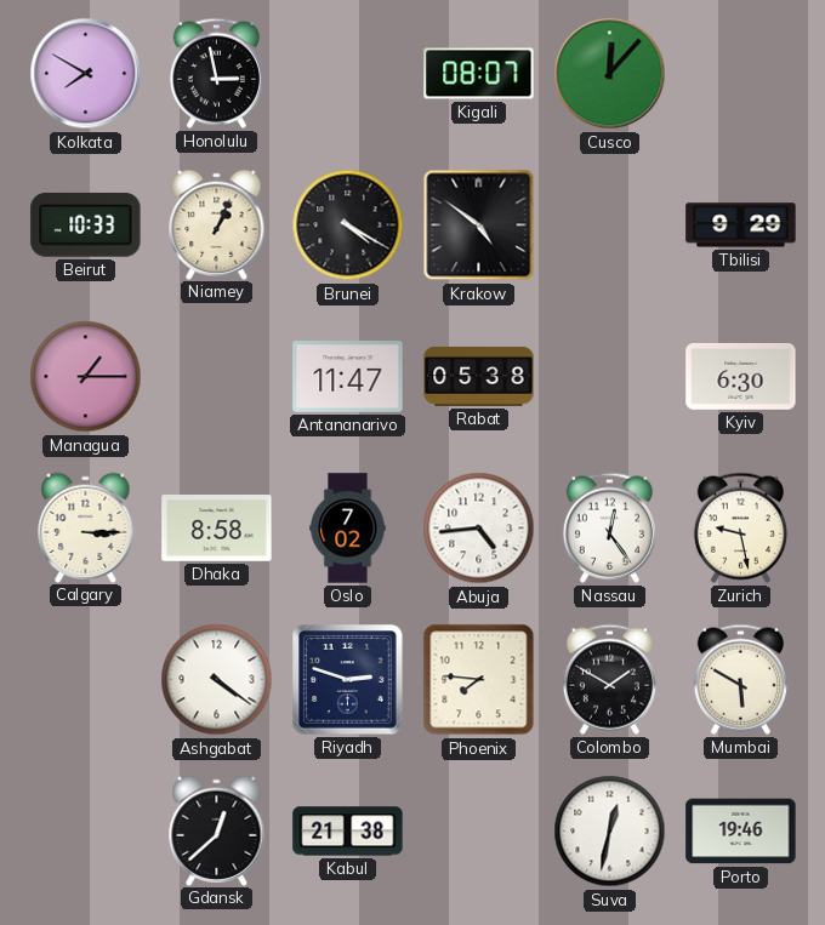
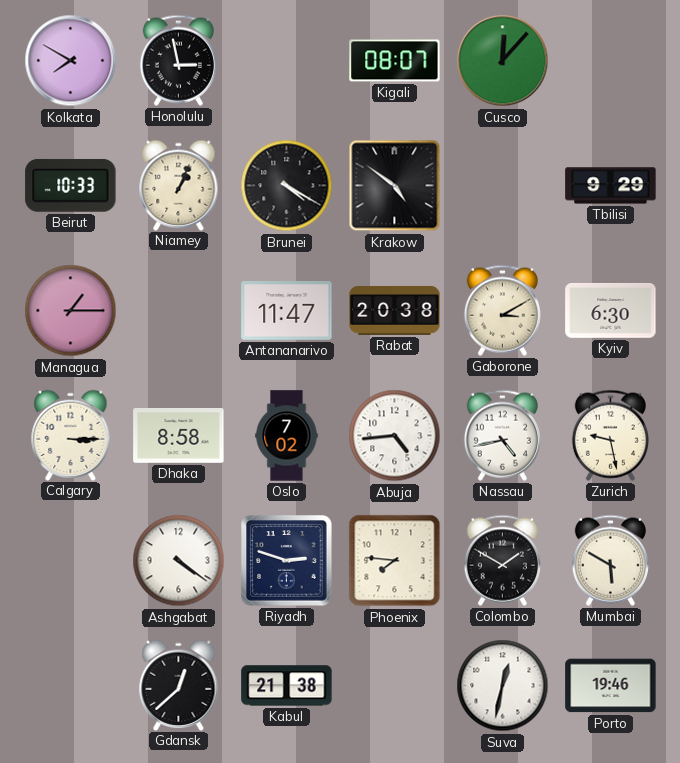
Rabat: 05:38 -> 20:38 (395, 310)
Gaborone: none -> 3:10 (502, 310)
Nassau: 12:24 -> 4:43 (502, 435)
